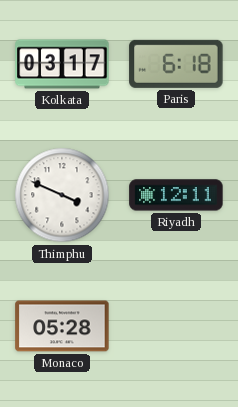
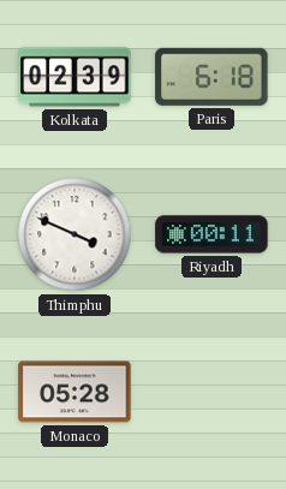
Kolkata: 03:17 -> 02:39 (75, 77)
Riyadh: 12:11 -> 00:11 (211, 234)
